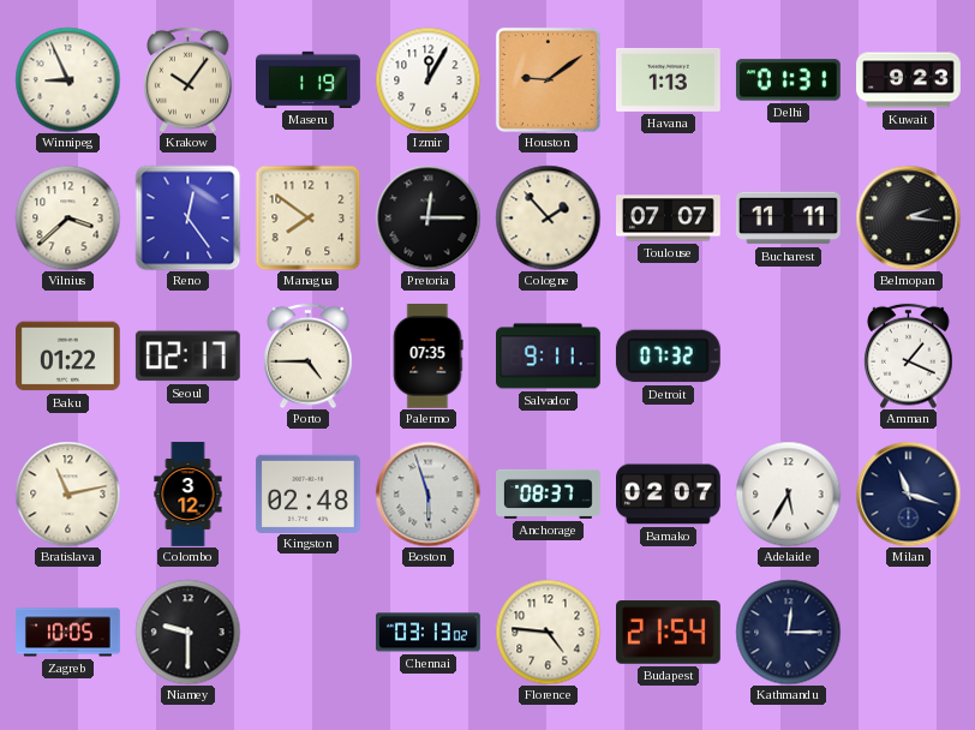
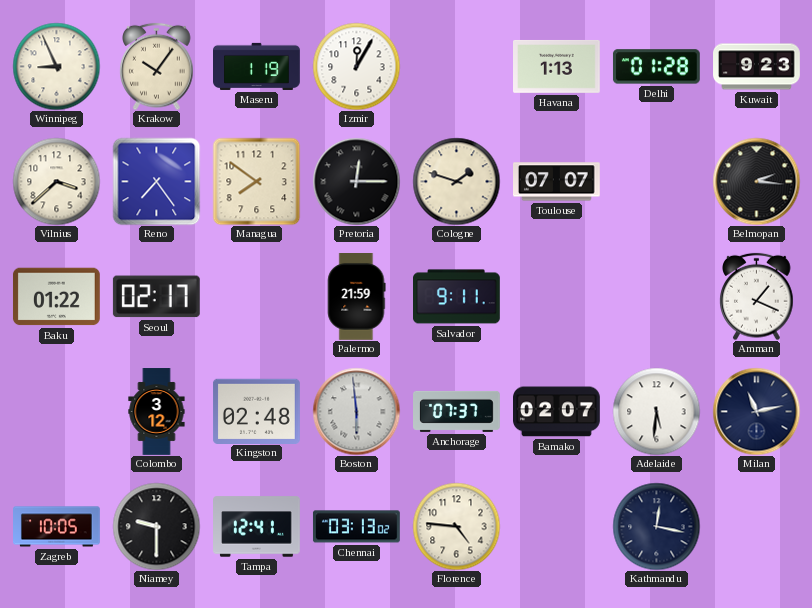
Houston: 9:09 -> none (548, 79)
Delhi: 01:31 -> 01:28 (656, 67)
Reno: 12:24 -> 7:24 (156, 181)
Cologne: 1:53 -> 1:48 (456, 181)
Bucharest: 11:11 -> none (789, 219)
Porto: 4:45 -> none (309, 355)
Palermo: 07:35 -> 21:59 (357, 297)
Detroit: 07:32 -> none (668, 357)
Bratislava: 11:13 -> none (67, 493)
Boston: 5:57 -> 5:59 (356, 411)
Anchorage: 08:37 -> 07:37 (457, 411)
Adelaide: 5:35 -> 5:31 (656, 411)
Milan: 11:18 -> 11:13 (756, 411)
Tampa: none -> 12:41 (257, 527)
Budapest: 21:54 -> none (669, 633)
Kathmandu: 12:15 -> 12:17 (656, 526)
